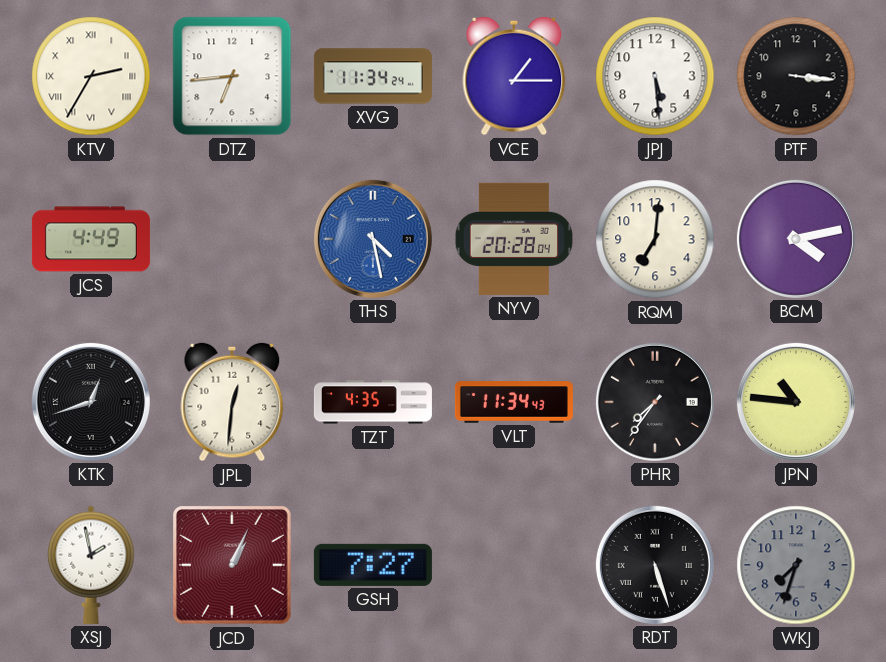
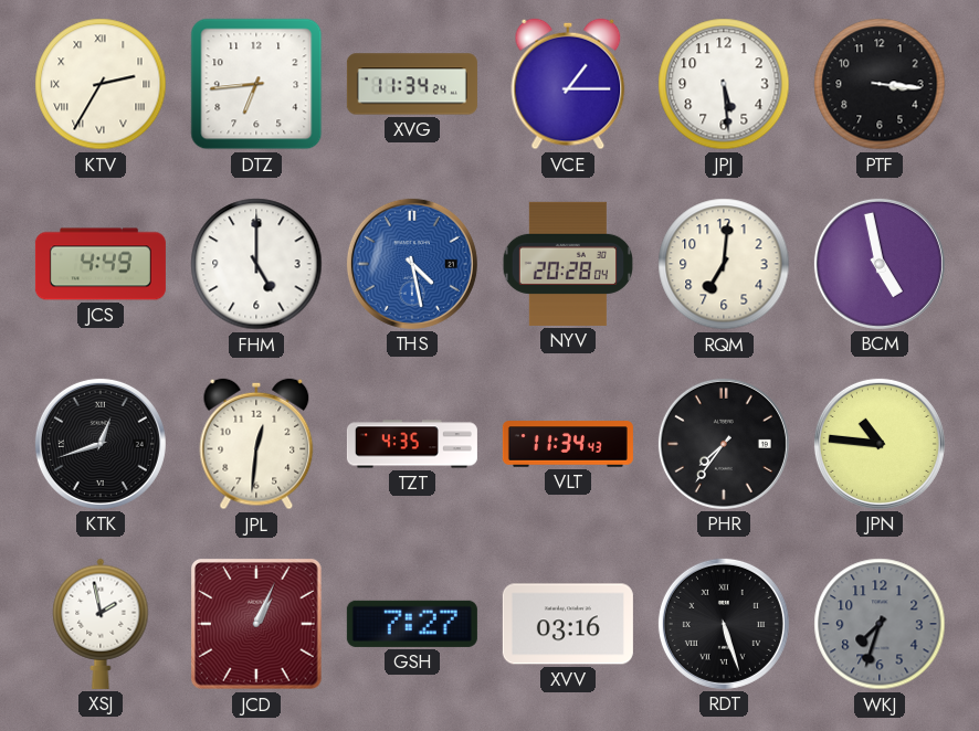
FHM: none -> 5:00 (256, 264)
BCM: 4:13 -> 4:58 (880, 264)
XVV: none -> 03:16 (568, 624)
